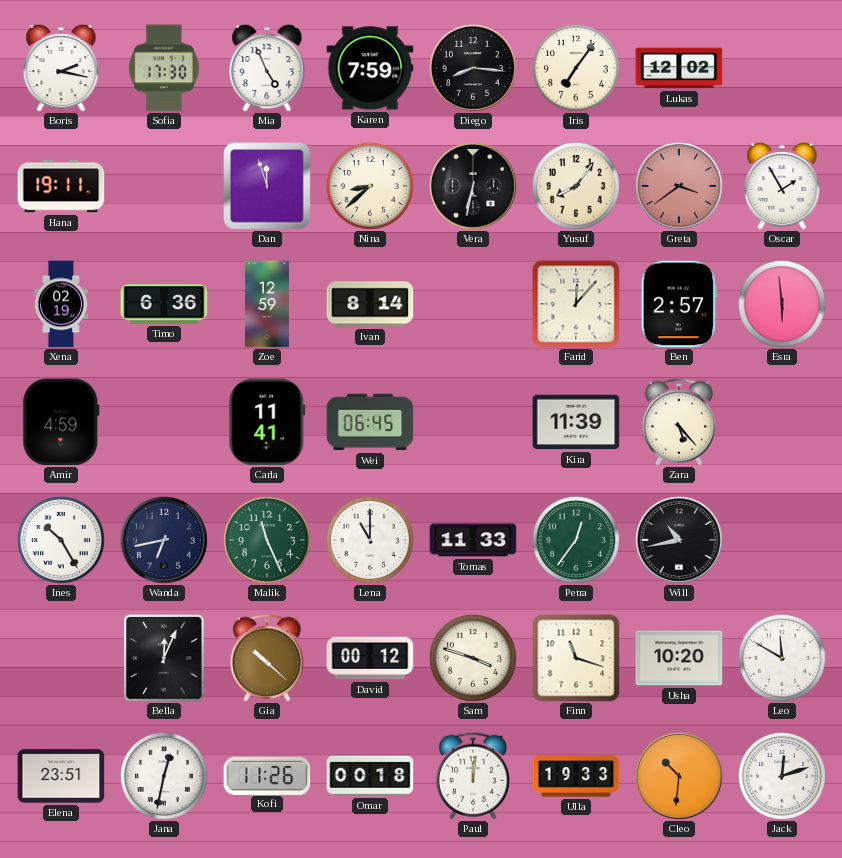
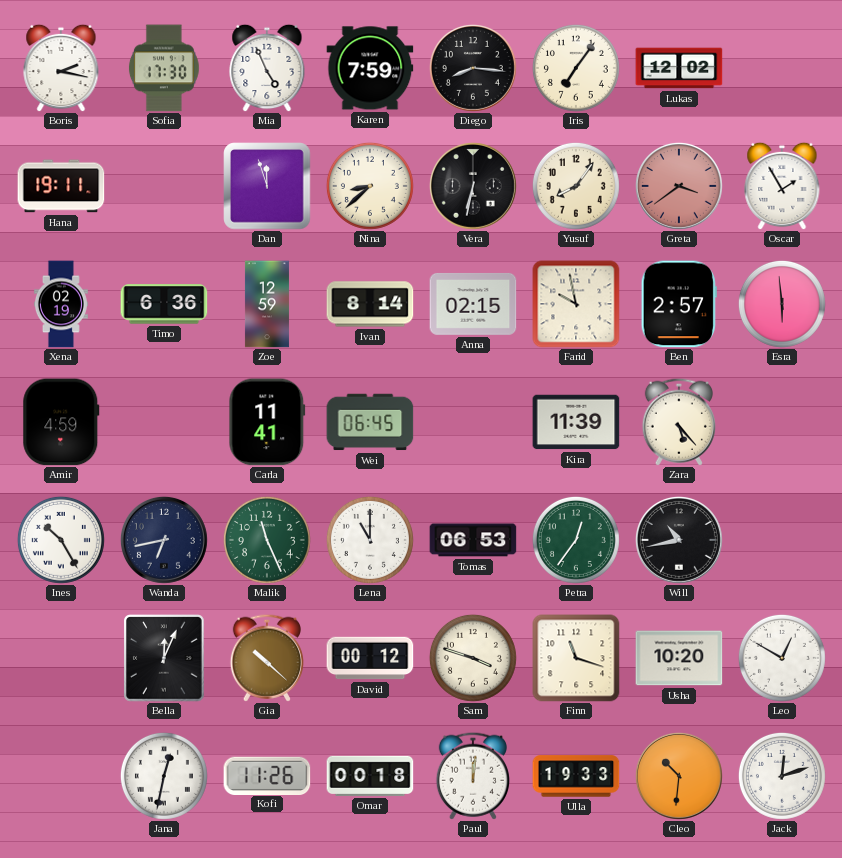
Anna: none -> 02:15 (473, 304)
Farid: 12:07 -> 9:58 (576, 304)
Tomas: 11:33 -> 06:53 (473, 540)
Leo: 11:50 -> 12:50 (782, 658)
Elena: 23:51 -> none (61, 776)
